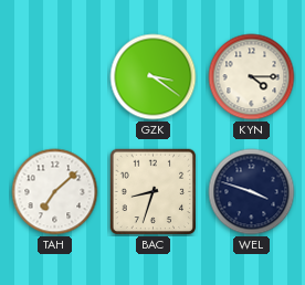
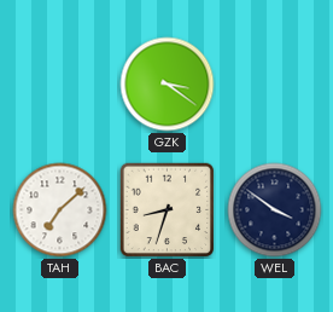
KYN: 4:15 -> none (252, 77)
WEL: 3:48 -> 3:51 (275, 210)
